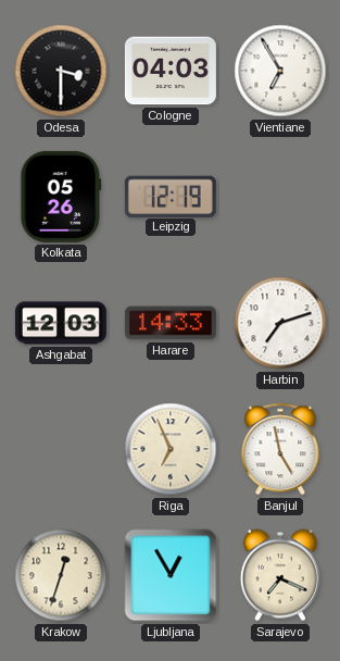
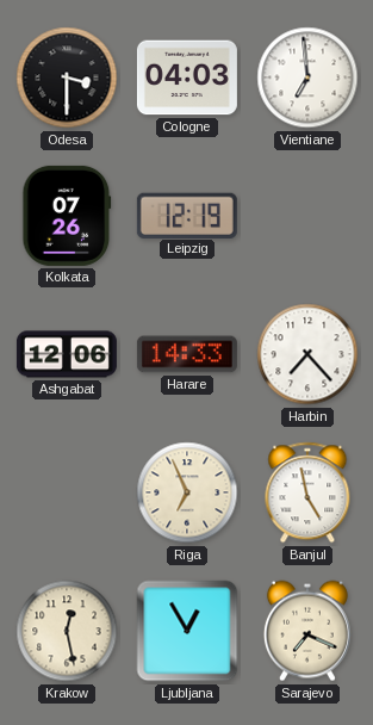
Vientiane: 6:55 -> 6:59 (307, 78)
Kolkata: 05:26 -> 07:26 (67, 216)
Ashgabat: 12:03 -> 12:06 (67, 354)
Harbin: 7:12 -> 7:23 (307, 354)
Krakow: 12:33 -> 12:28 (67, 631)
